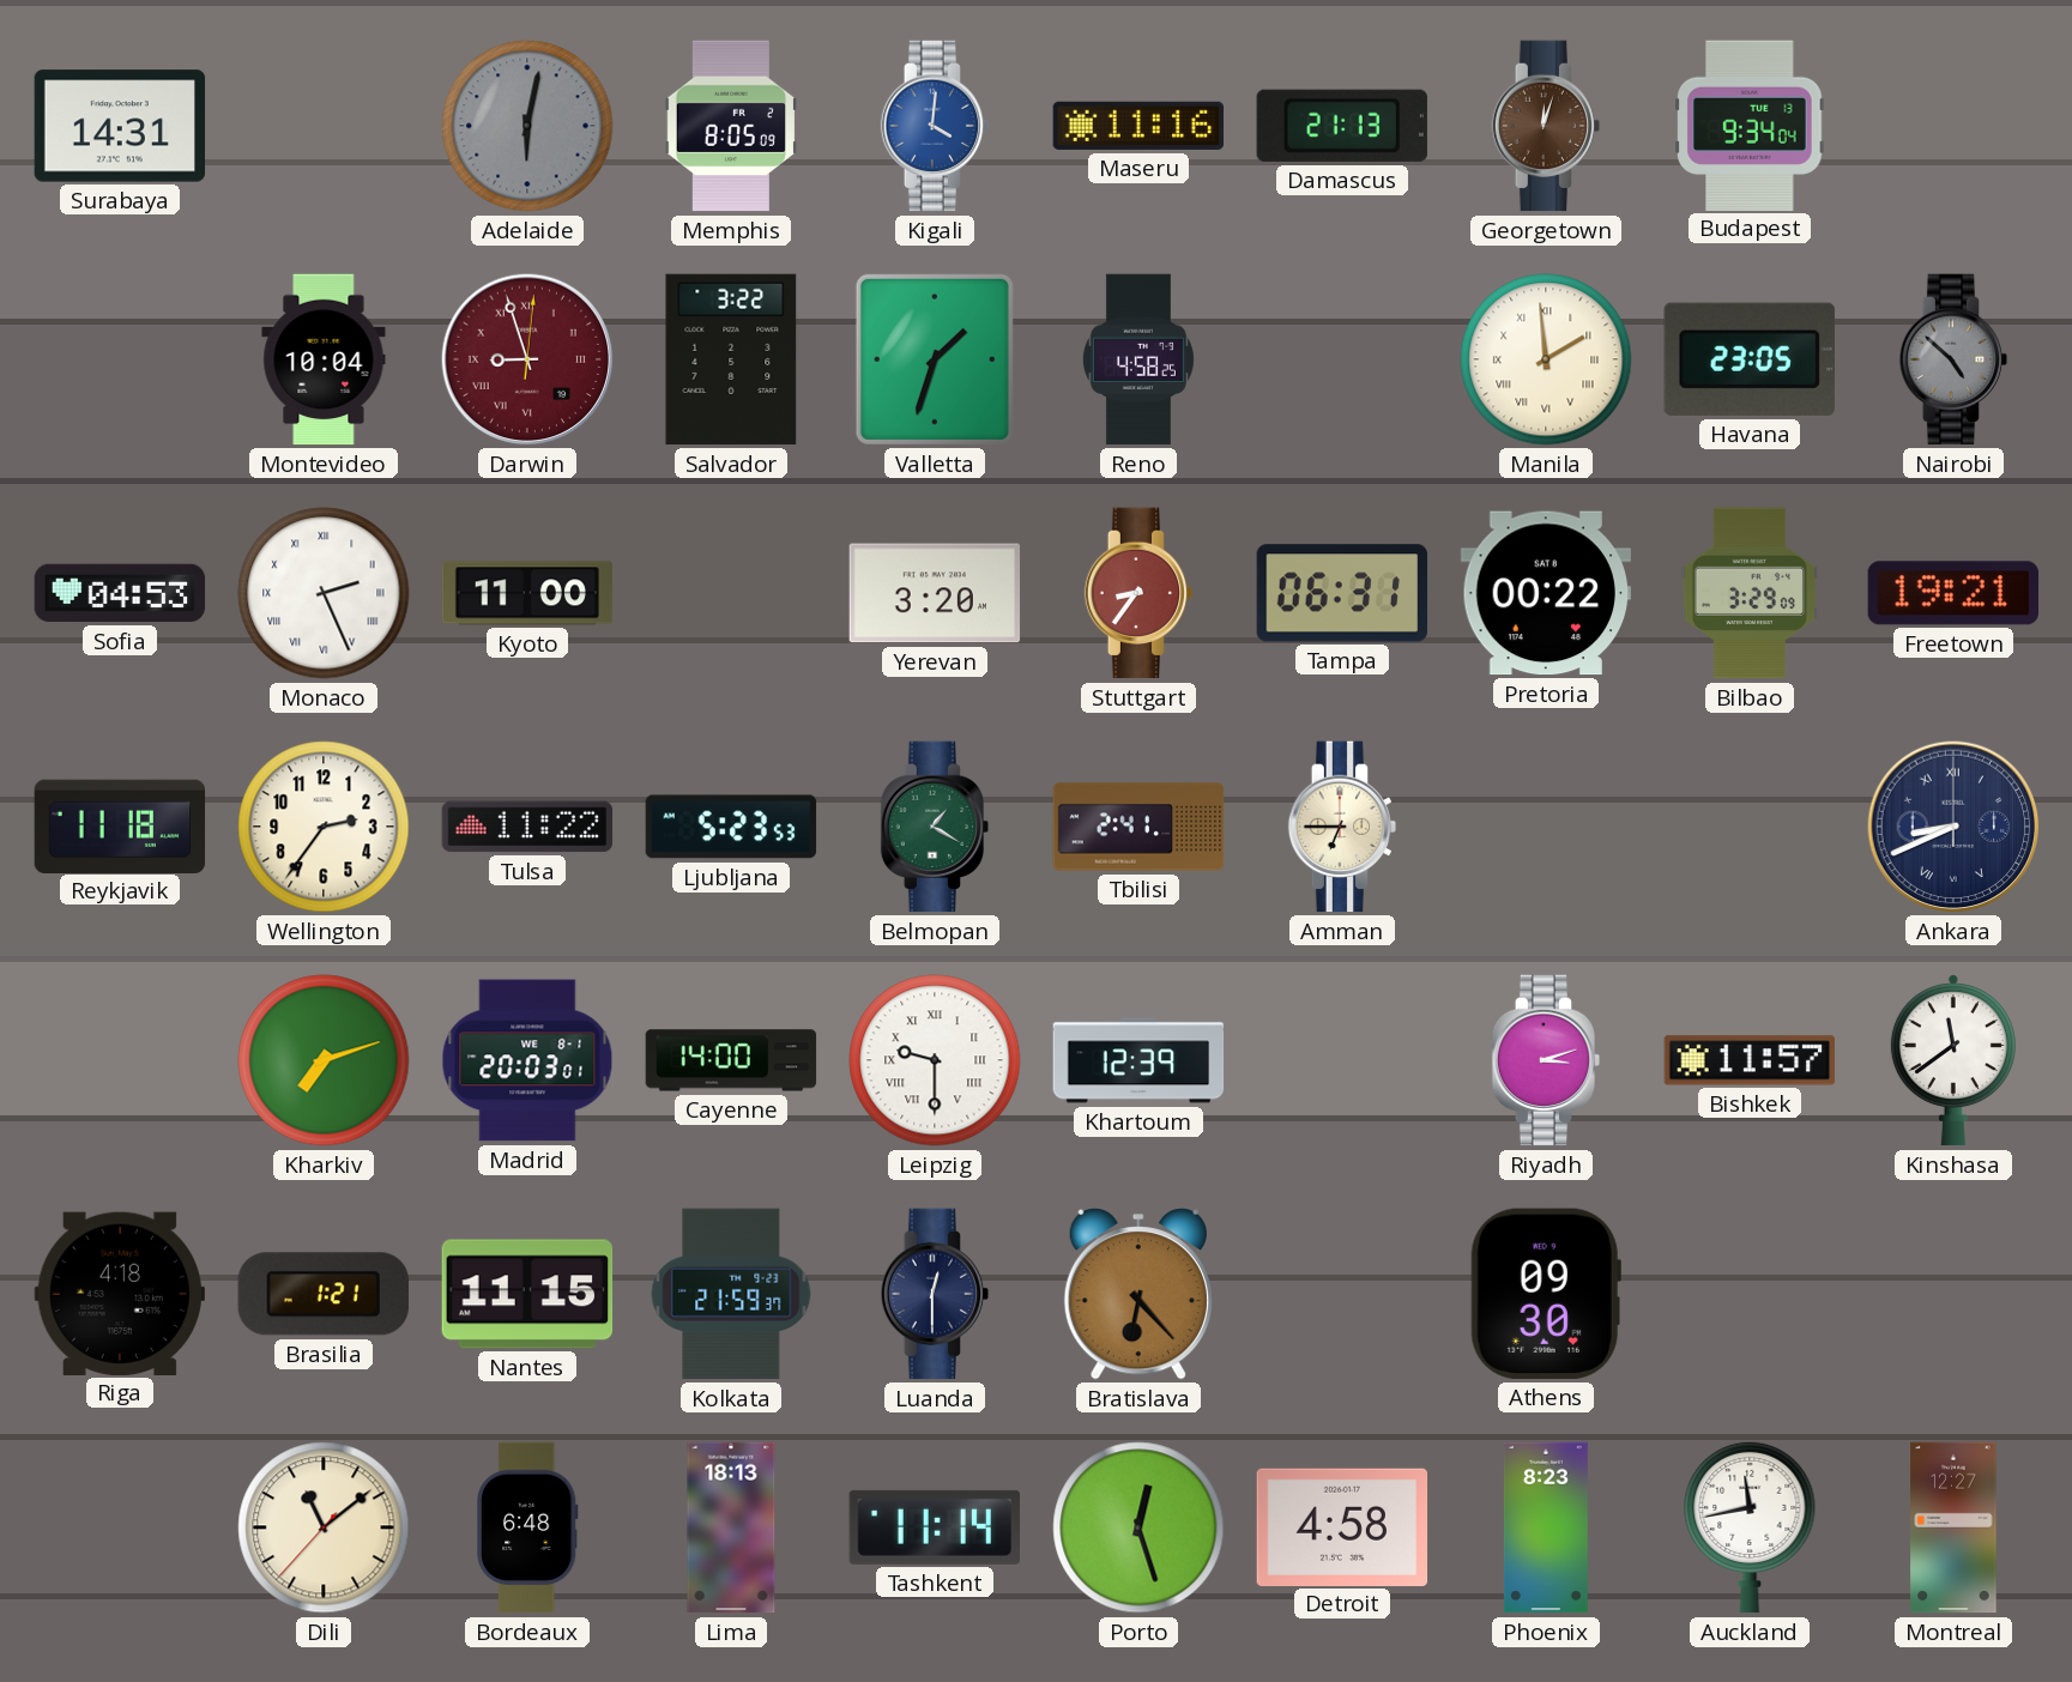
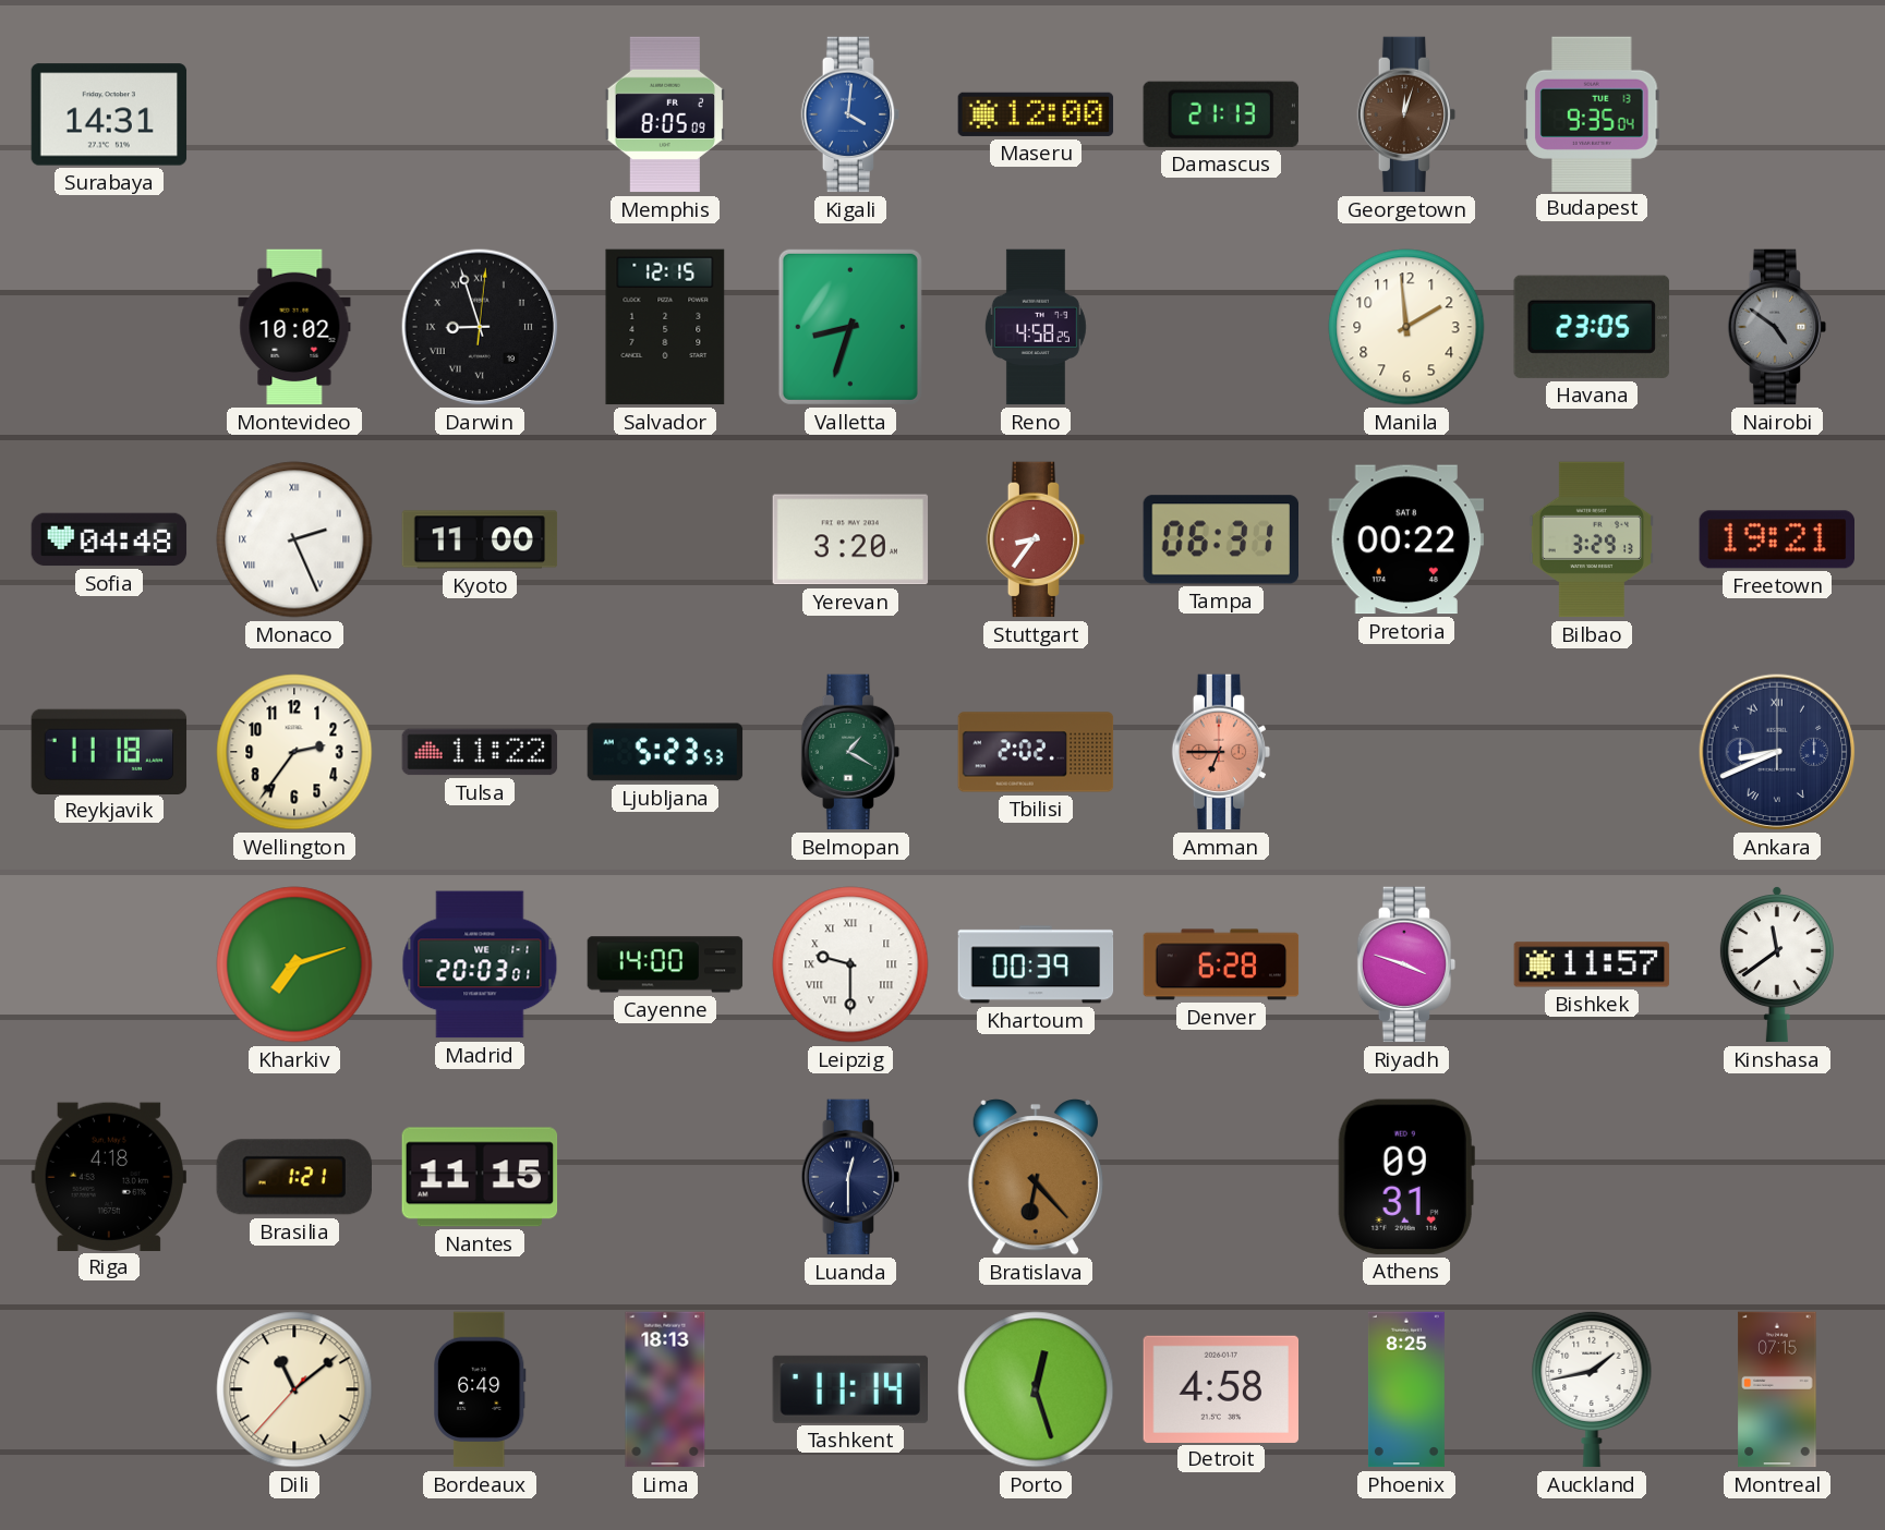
Adelaide: 6:02 -> none (527, 126)
Maseru: 11:16 -> 12:00 (1036, 114)
Budapest: 9:34 -> 9:35 (1592, 113)
Montevideo: 10:04 -> 10:02 (294, 327)
Darwin dial: burgundy -> black (480, 327)
Salvador: 3:22 -> 12:15 (665, 327)
Valletta: 1:33 -> 8:33 (850, 327)
Manila numerals: Roman -> Arabic (1406, 327)
Nairobi: 4:52 -> 4:51 (1777, 327)
Sofia: 04:53 -> 04:48 (109, 539)
Bilbao: 3:29:09 -> 3:29:13 (1592, 539)
Tbilisi: 2:41 -> 2:02 (1036, 752)
Amman dial: cream -> salmon (1221, 752)
Madrid date: WE 8-1 -> WE 1-1 (480, 964)
Khartoum: 12:39 -> 00:39 (1036, 964)
Denver: none -> 6:28 (1221, 964)
Riyadh: 3:12 -> 3:48 (1406, 964)
Kolkata: 21:59 -> none (731, 1294)
Athens: 09:30 -> 09:31 (1406, 1177)
Bordeaux: 6:48 -> 6:49 (480, 1389)
Phoenix: 8:23 -> 8:25 (1406, 1389)
Auckland: 11:43 -> 1:43 (1592, 1389)
Montreal: 12:27 -> 07:15 (1777, 1389)
